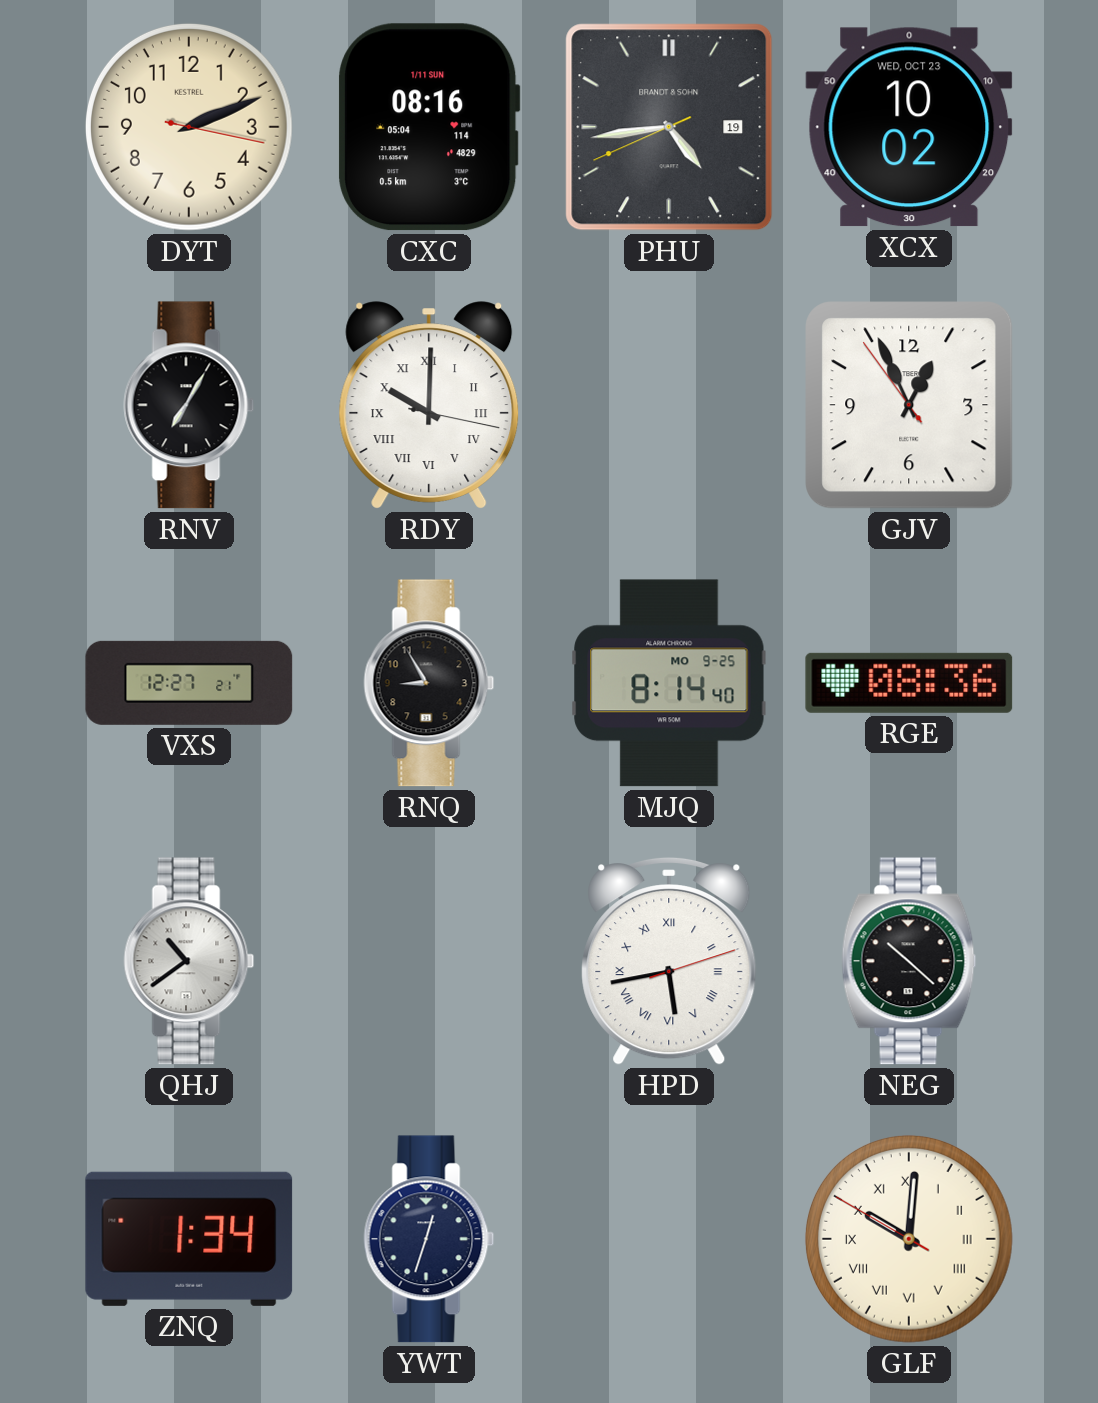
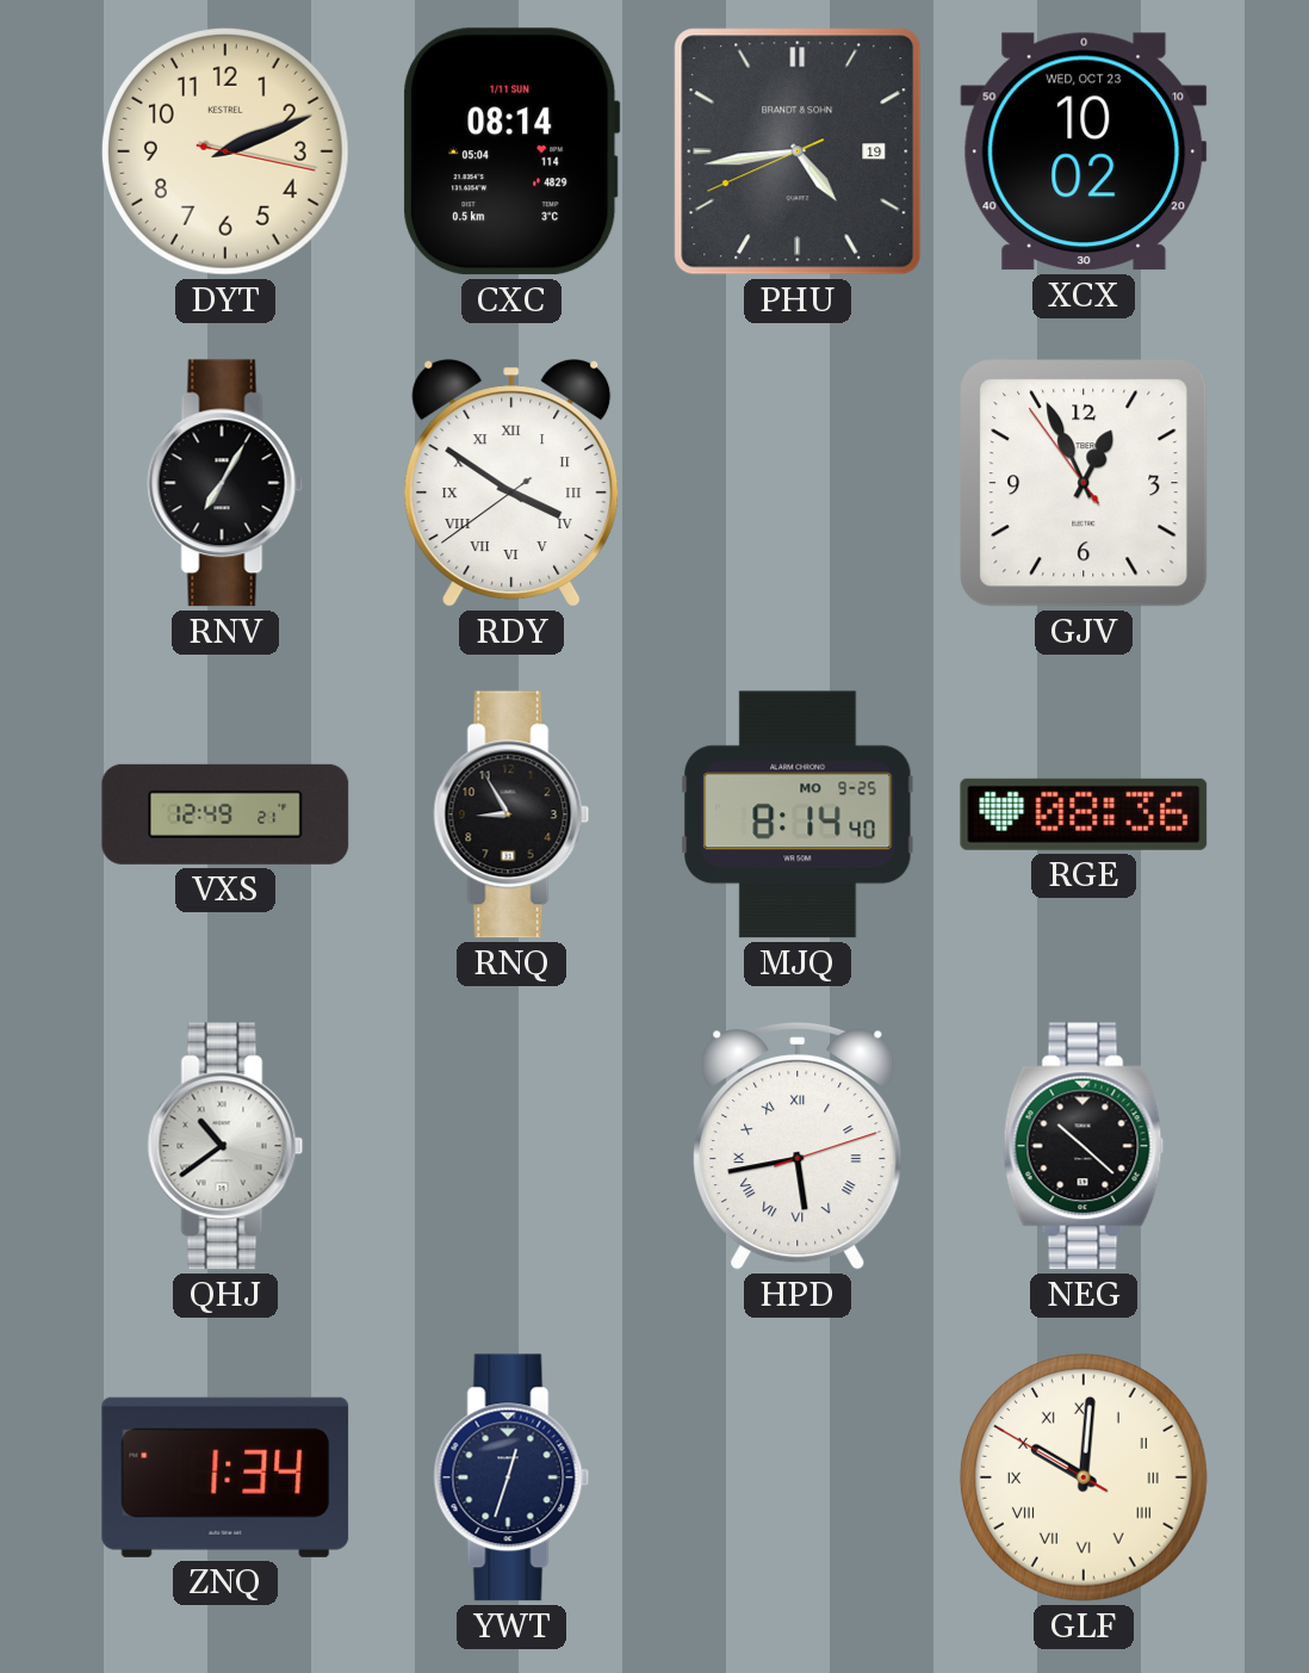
CXC: 08:16 -> 08:14 (511, 151)
RDY: 10:00 -> 3:50 (511, 483)
VXS: 12:27 -> 12:49 (225, 814)
